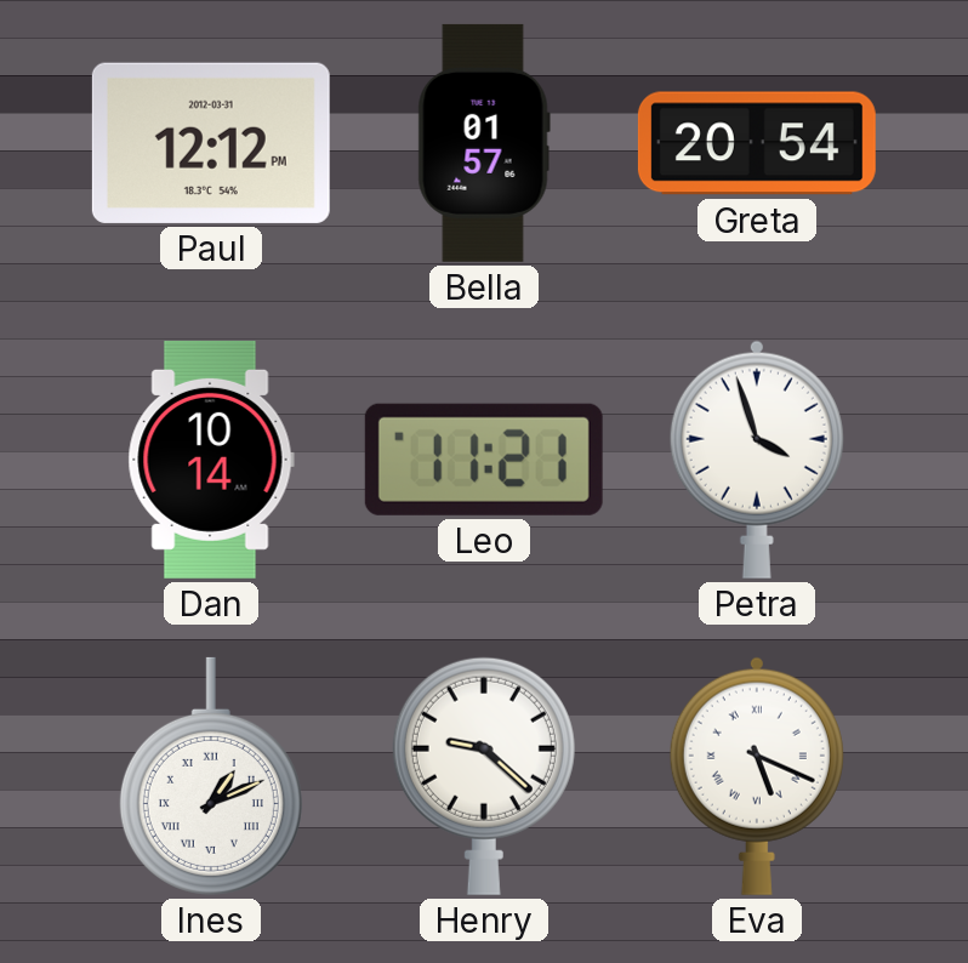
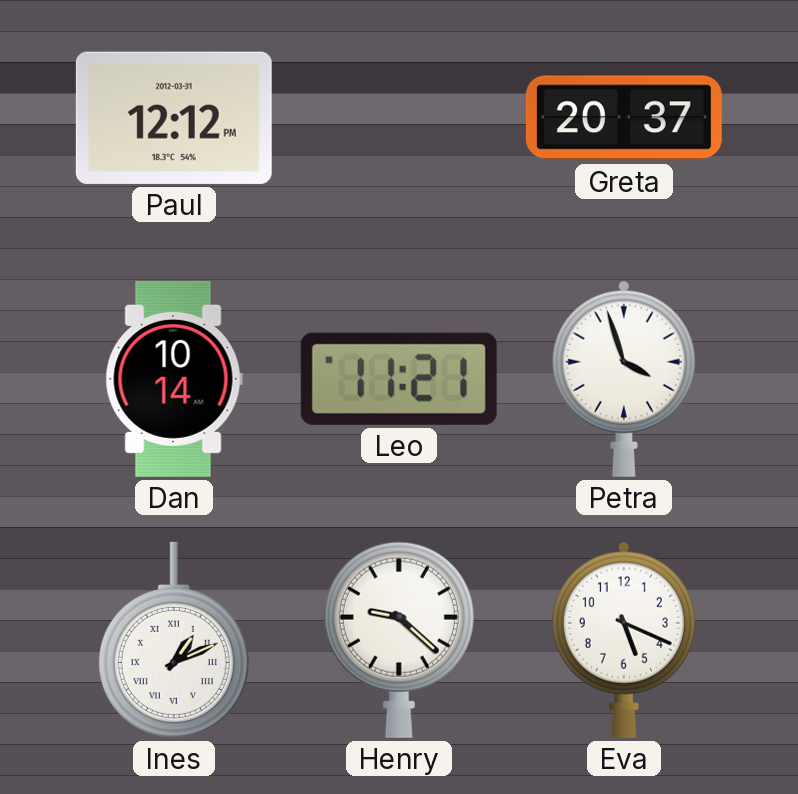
Bella: 01:57 -> none (484, 143)
Greta: 20:54 -> 20:37 (624, 118)
Eva numerals: Roman -> Arabic (624, 640)
